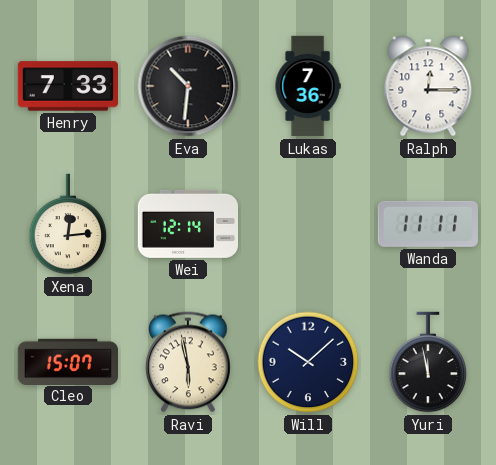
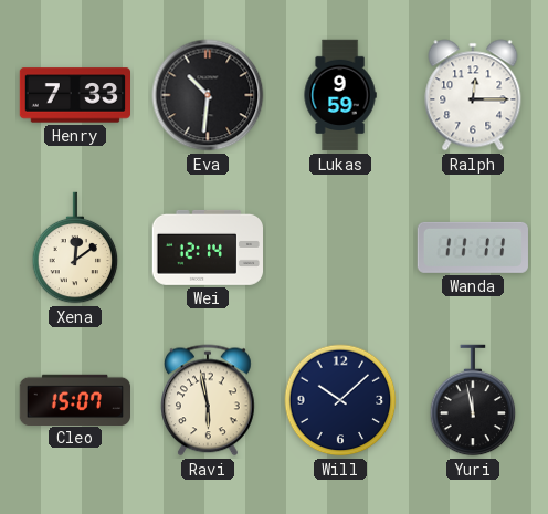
Lukas: 7:36 -> 9:59 (340, 95)
Xena: 12:14 -> 12:09 (75, 248)
